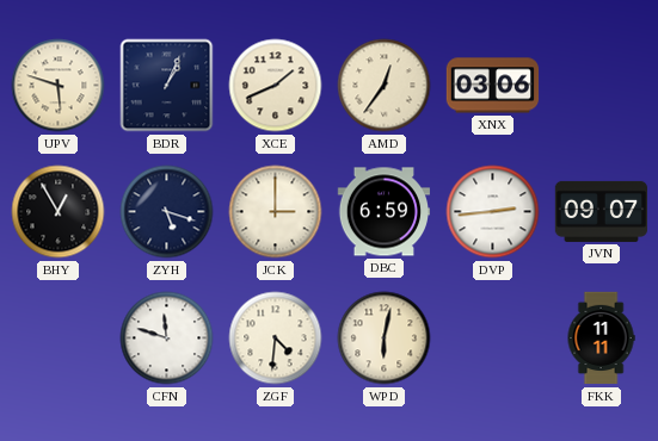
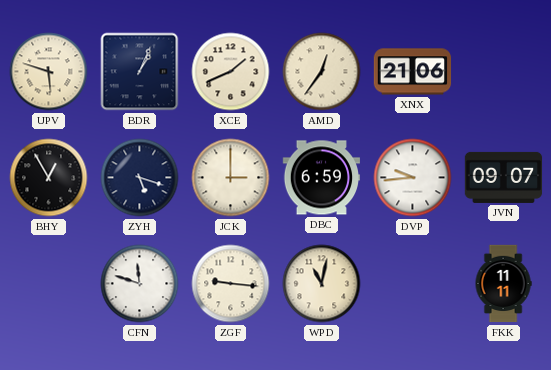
XNX: 03:06 -> 21:06 (413, 72)
DVP: 2:44 -> 9:44 (413, 178)
ZGF: 4:31 -> 9:16 (231, 284)
WPD: 6:02 -> 11:02 (322, 284)
